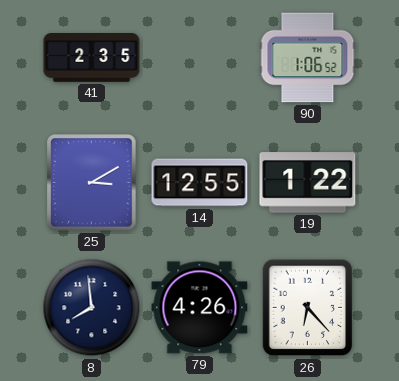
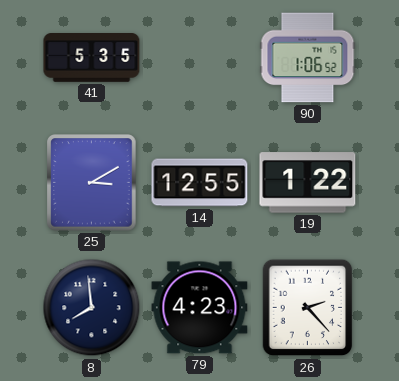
41: 2:35 -> 5:35 (92, 58)
79: 4:26 -> 4:23 (200, 308)
26: 6:23 -> 2:23 (308, 308)
